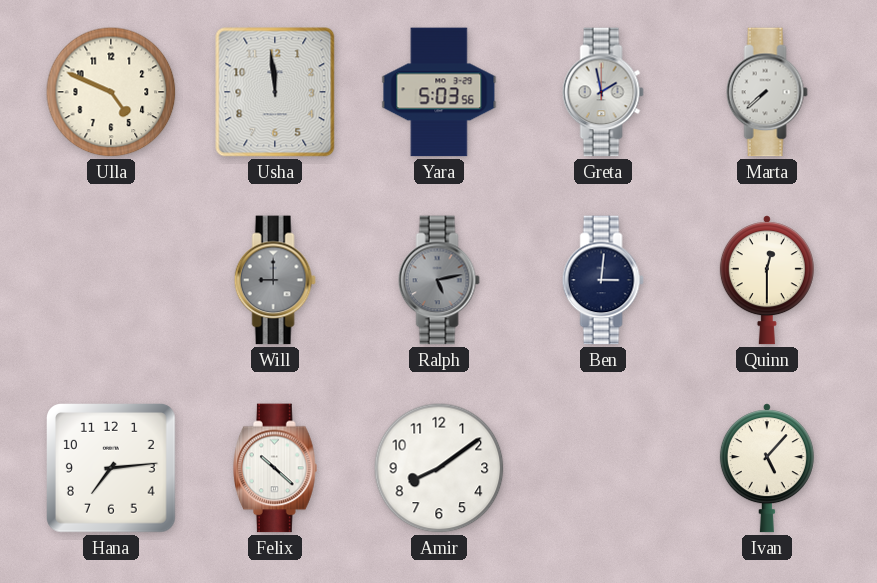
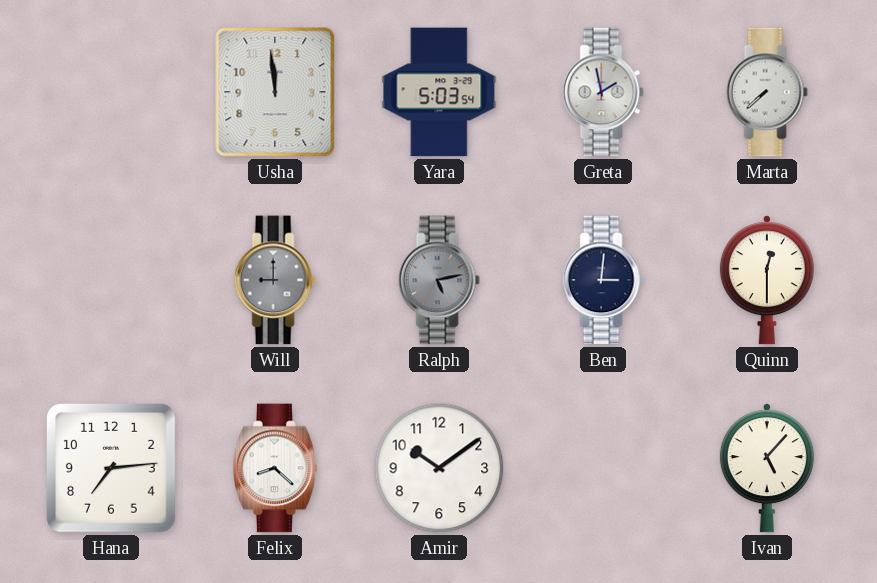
Ulla: 4:49 -> none (111, 92)
Yara: 5:03:56 -> 5:03:54 (439, 92)
Felix: 10:22 -> 8:22 (275, 468)
Amir: 8:09 -> 10:09 (439, 468)
